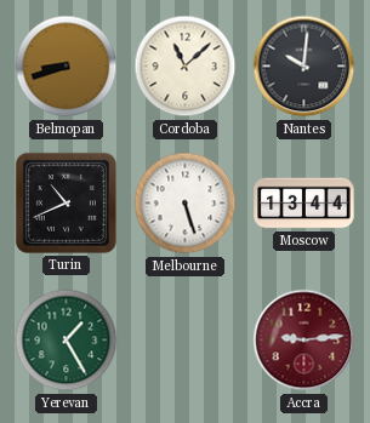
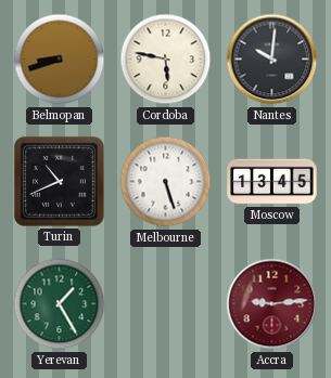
Cordoba: 11:08 -> 5:47 (166, 60)
Moscow: 13:44 -> 13:45 (272, 182)
